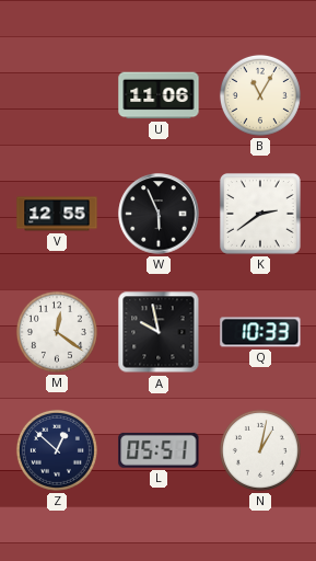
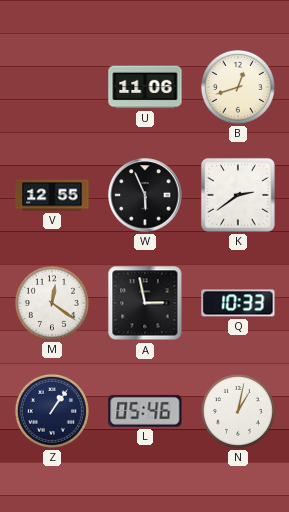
B: 11:05 -> 12:42 (238, 87)
A: 9:58 -> 2:58 (145, 303)
Z: 12:52 -> 1:06 (52, 411)
L: 05:51 -> 05:46 (145, 411)
